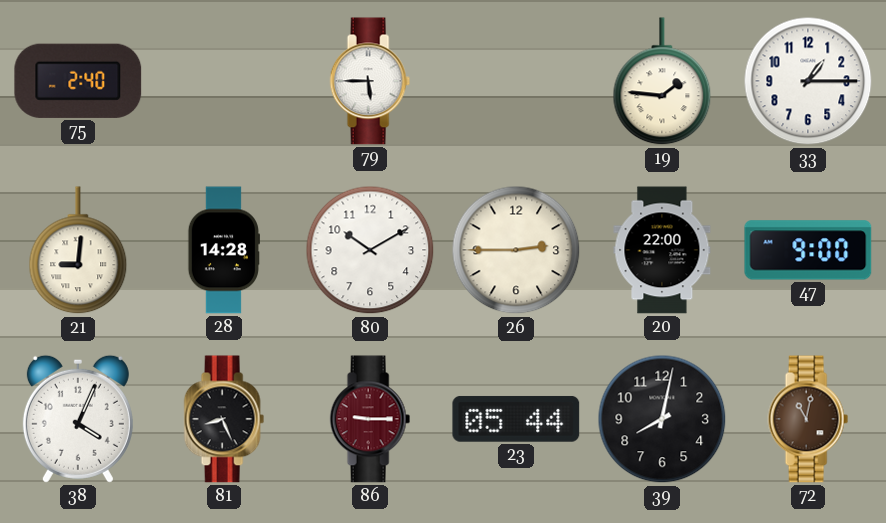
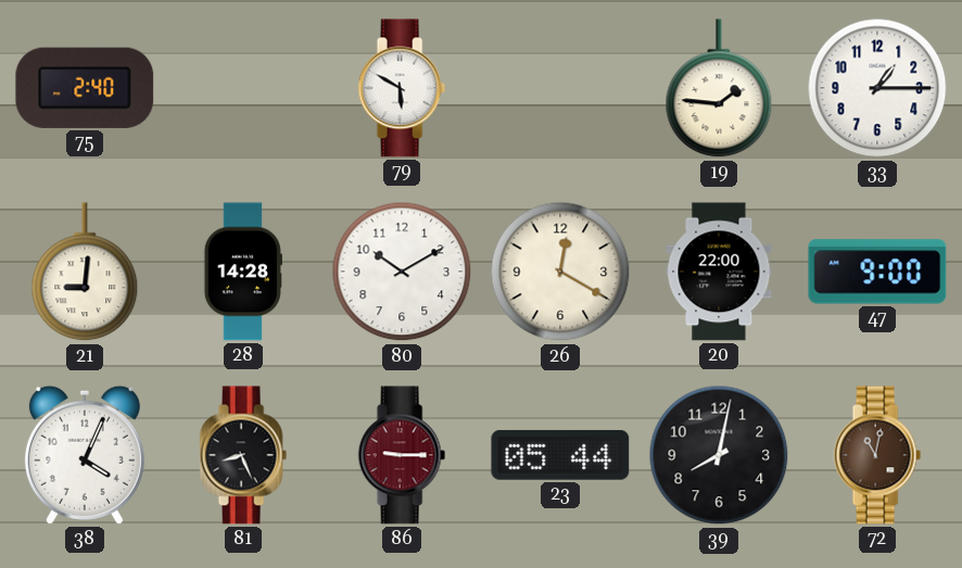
79: 5:45 -> 5:50 (402, 88)
26: 2:45 -> 12:20 (560, 272)
